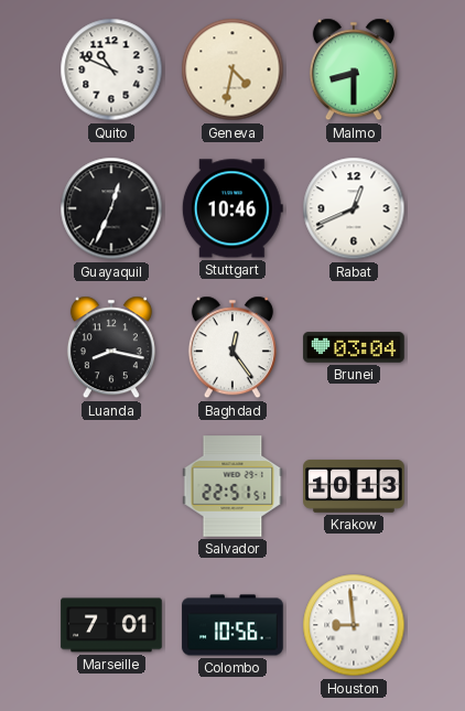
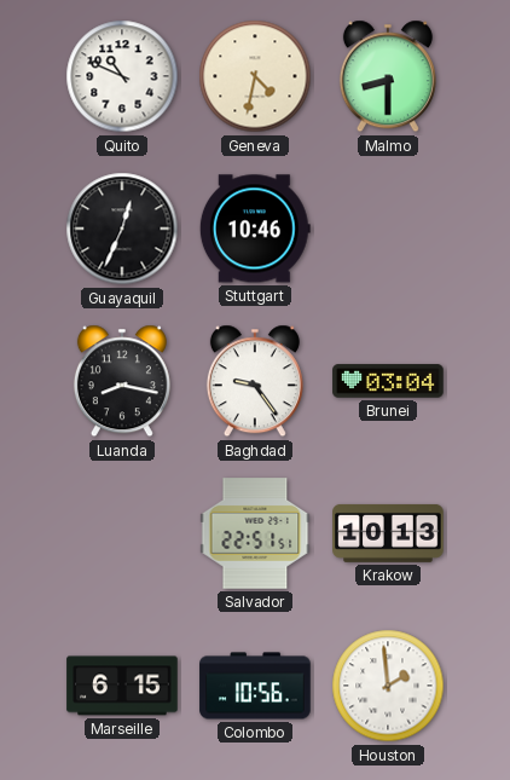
Rabat: 12:41 -> none (354, 208)
Baghdad: 12:24 -> 9:24 (255, 381)
Marseille: 7:01 -> 6:15 (122, 686)
Houston: 8:59 -> 1:59 (388, 686)
